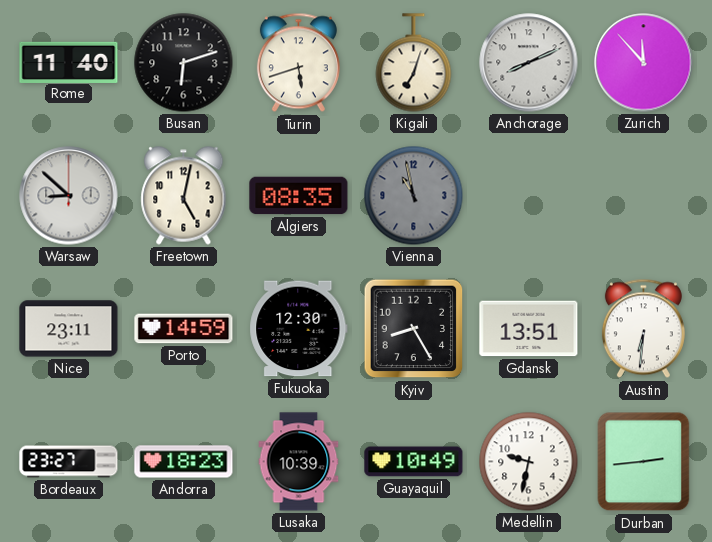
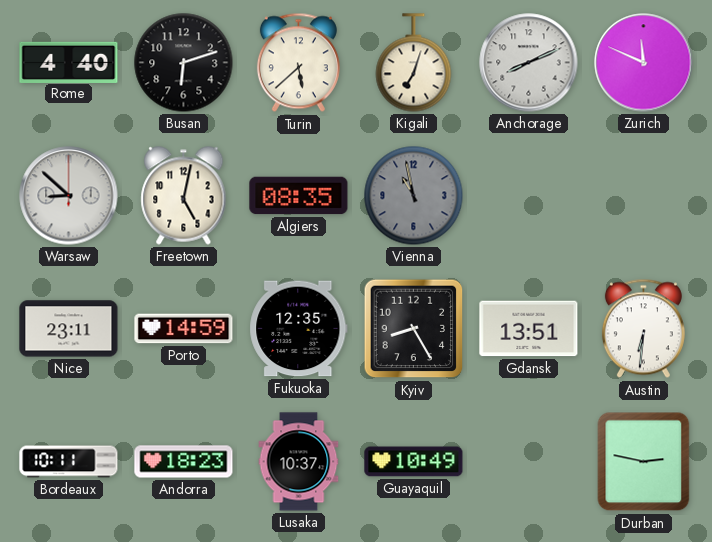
Rome: 11:40 -> 4:40 (69, 62)
Turin: 5:42 -> 5:38 (298, 63)
Zurich: 11:53 -> 11:49 (644, 63)
Fukuoka: 12:30 -> 12:35 (299, 329)
Bordeaux: 23:27 -> 10:11 (69, 462)
Lusaka: 10:39 -> 10:37 (299, 462)
Medellin: 9:32 -> none (529, 462)
Durban: 2:44 -> 2:47 (644, 462)
